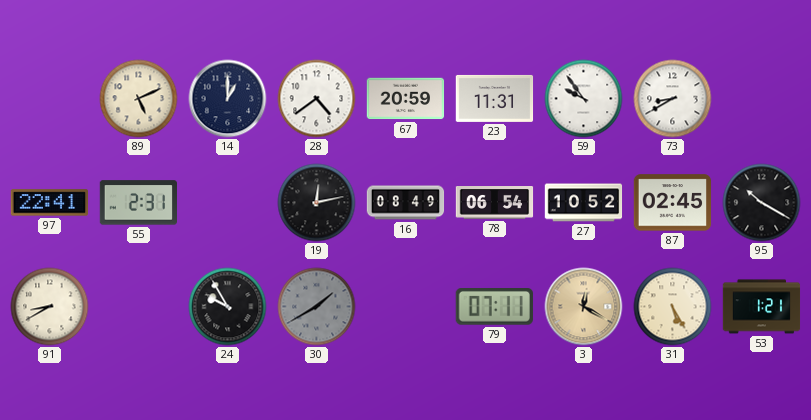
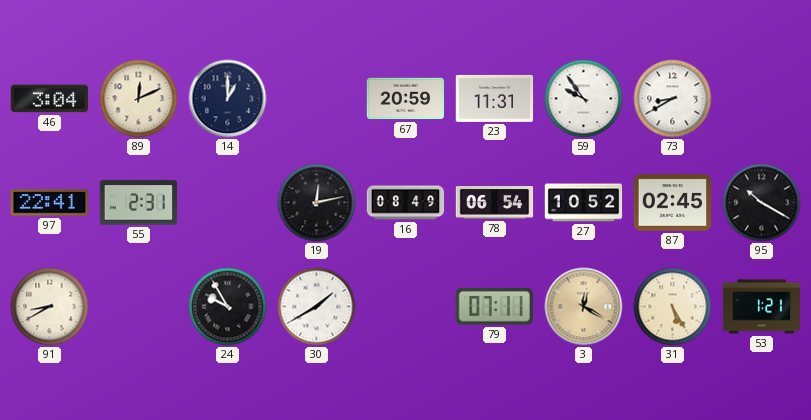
46: none -> 3:04 (50, 99)
89: 5:11 -> 12:11 (139, 99)
28: 4:39 -> none (317, 99)
30 dial: grey -> white (317, 307)
